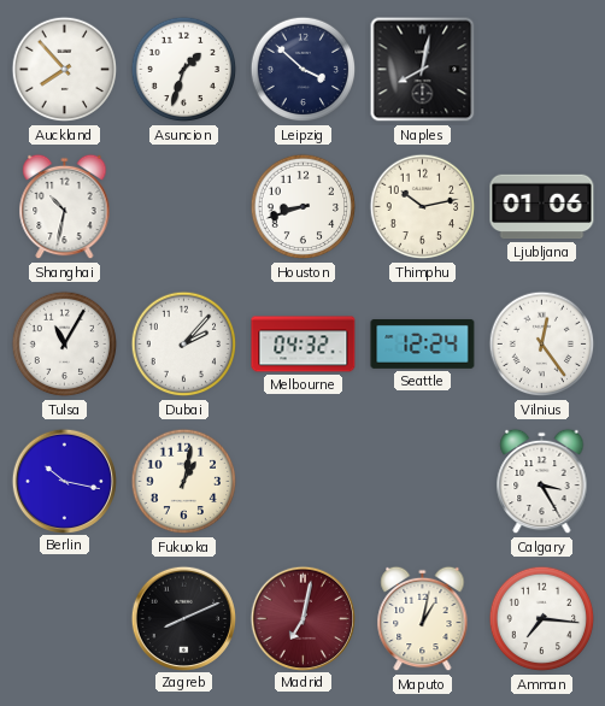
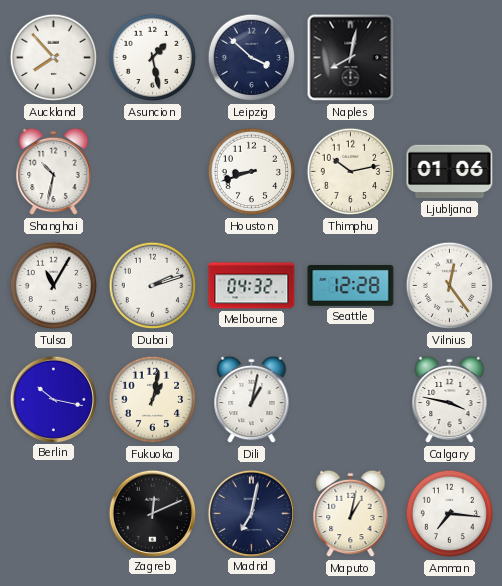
Asuncion: 1:33 -> 1:28 (153, 58)
Dubai: 2:07 -> 2:12 (153, 286)
Seattle: 12:24 -> 12:28 (351, 285)
Dili: none -> 1:02 (252, 400)
Calgary: 3:25 -> 3:47 (450, 400)
Zagreb: 8:11 -> 12:11 (152, 513)
Madrid dial: burgundy -> navy (251, 513)
